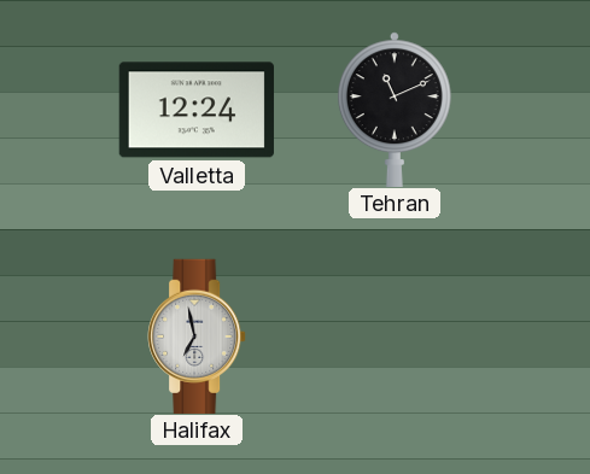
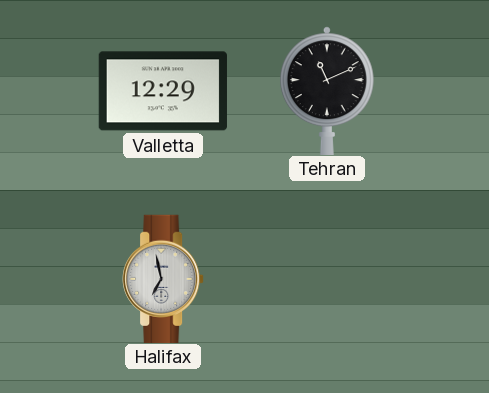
Valletta: 12:24 -> 12:29 (163, 91)
